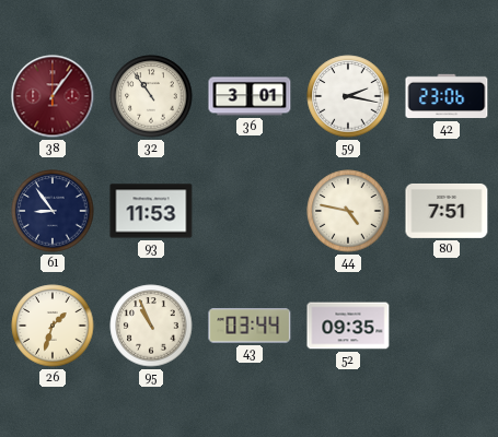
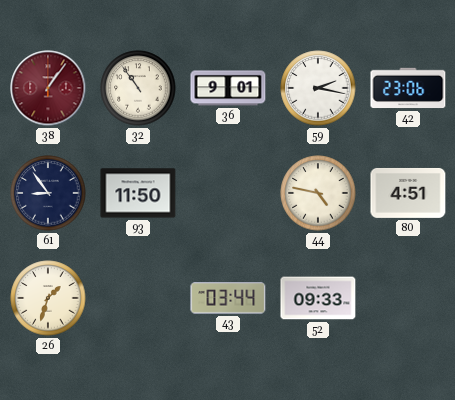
36: 3:01 -> 9:01 (228, 88)
93: 11:53 -> 11:50 (138, 193)
80: 7:51 -> 4:51 (408, 193)
95: 10:56 -> none (151, 326)
52: 09:35 -> 09:33 (318, 298)
